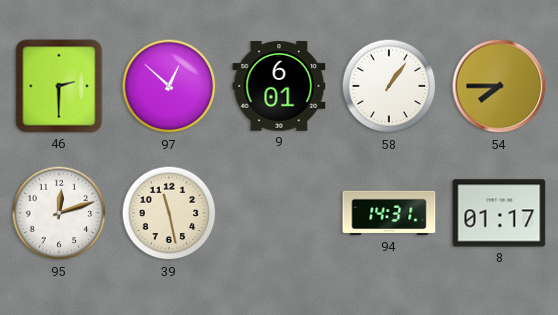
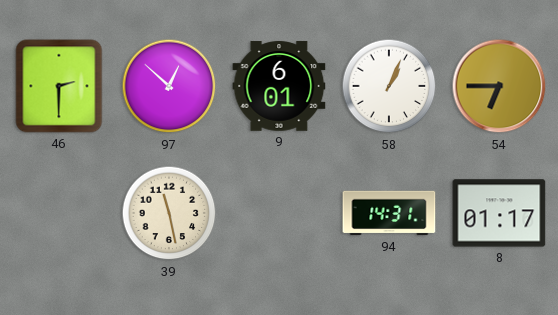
58: 1:06 -> 1:04 (389, 86)
54: 7:45 -> 6:45 (499, 86)
95: 12:12 -> none (59, 213)
